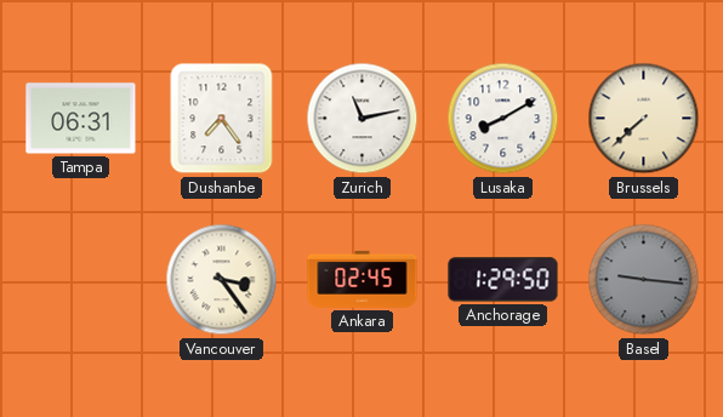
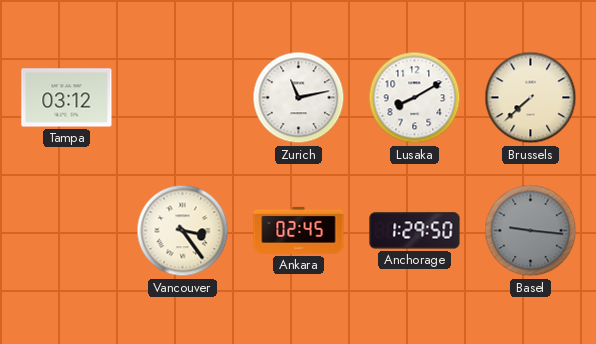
Tampa: 06:31 -> 03:12 (67, 98)
Dushanbe: 7:24 -> none (222, 119)
